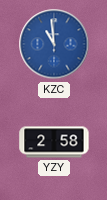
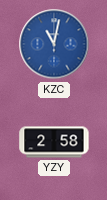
KZC: 10:59 -> 11:02 (54, 44)
